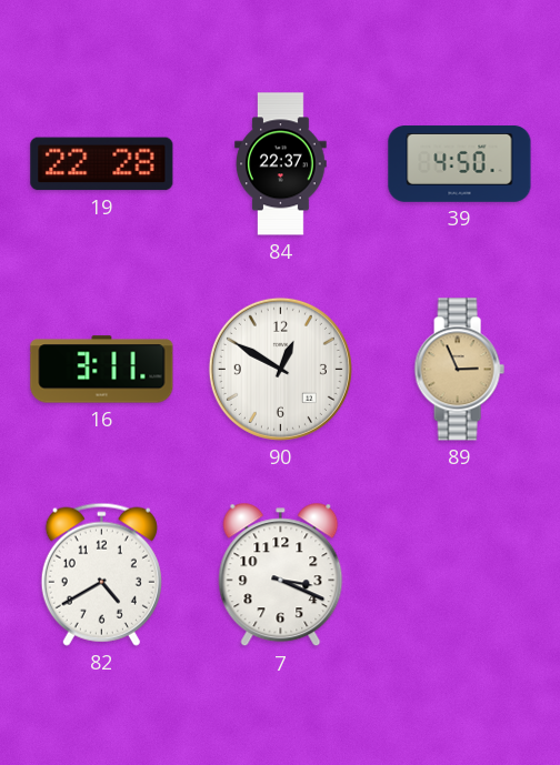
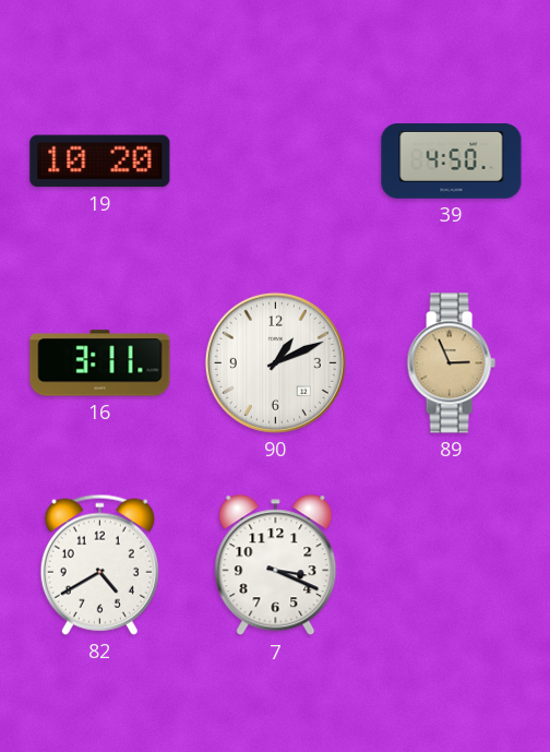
19: 22:28 -> 10:20 (100, 162)
84: 22:37 -> none (281, 164)
90: 12:50 -> 1:11 (275, 362)
